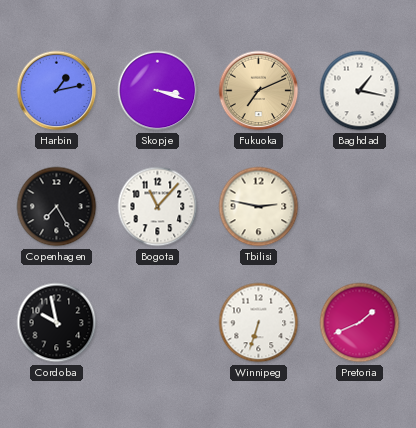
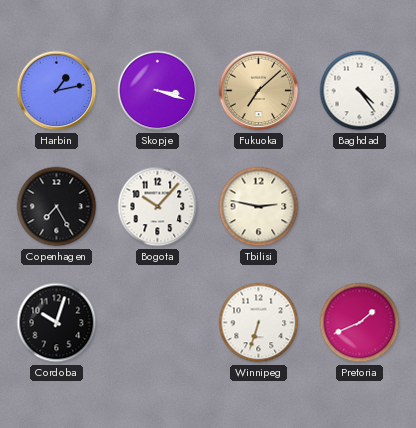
Fukuoka: 7:11 -> 7:08 (259, 91)
Baghdad: 1:17 -> 4:24 (360, 91)
Bogota: 11:07 -> 10:07 (158, 207)
Cordoba: 9:58 -> 10:03 (57, 323)
